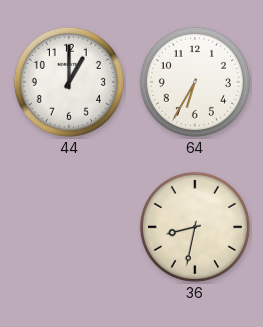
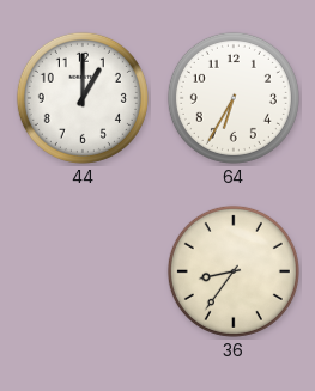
36: 8:32 -> 8:36 (234, 271)
